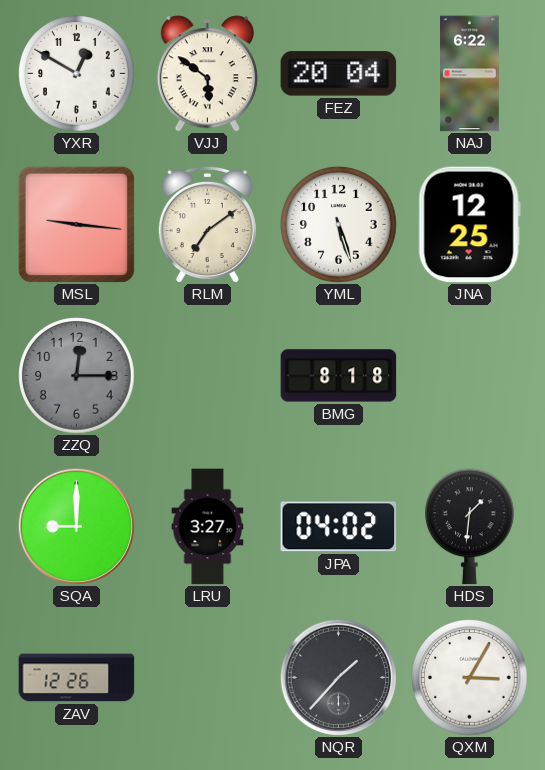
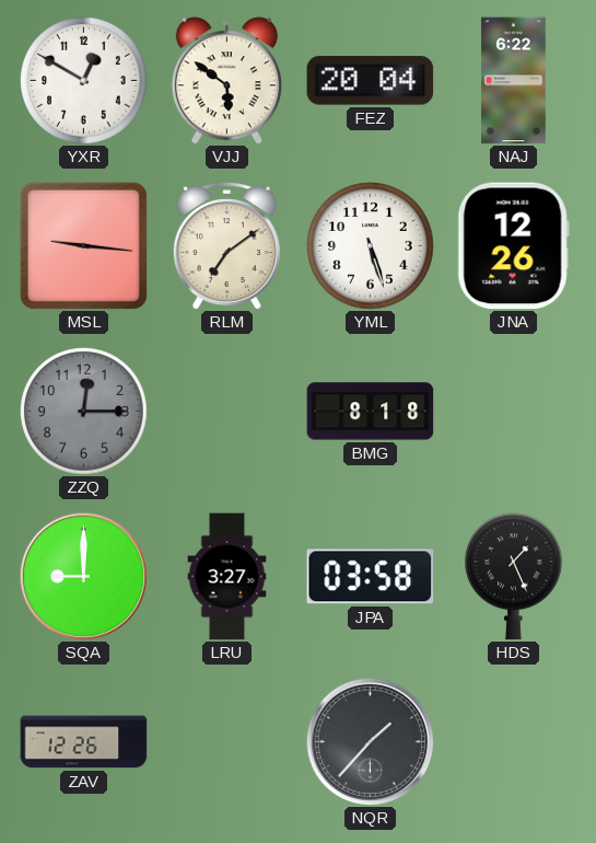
JNA: 12:25 -> 12:26 (513, 246)
JPA: 04:02 -> 03:58 (371, 577)
HDS: 1:31 -> 1:26 (514, 577)
QXM: 3:05 -> none (470, 678)
